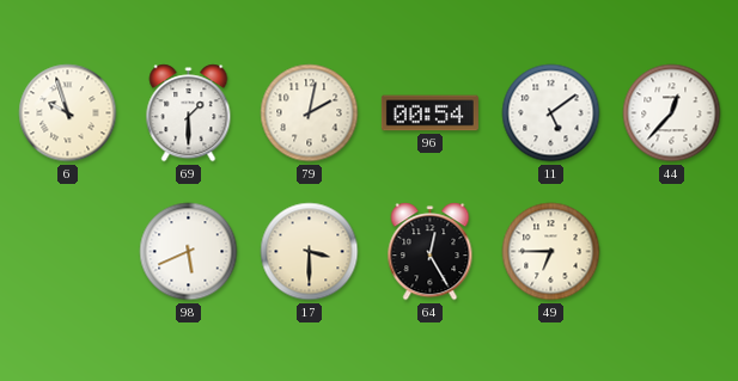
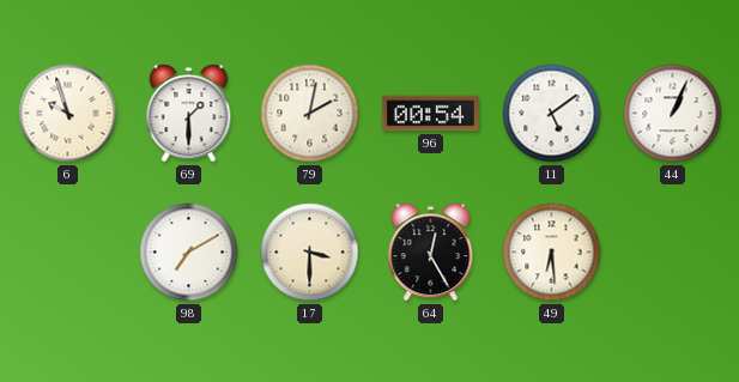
44: 12:37 -> 1:04 (673, 114)
98: 5:41 -> 7:10 (189, 253)
49: 6:45 -> 6:29 (552, 253)
